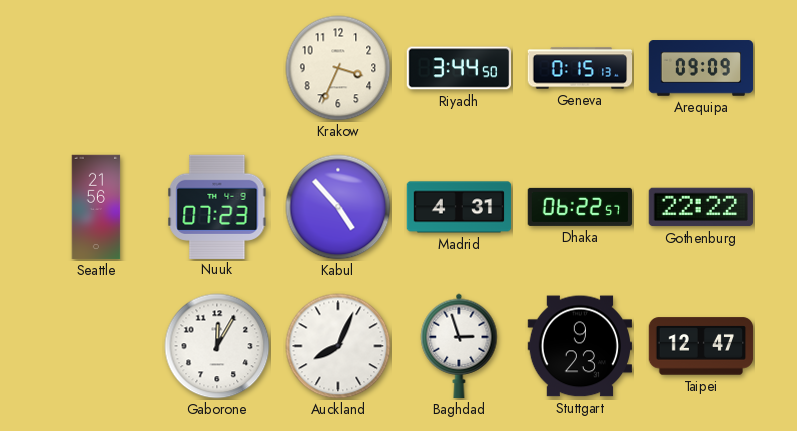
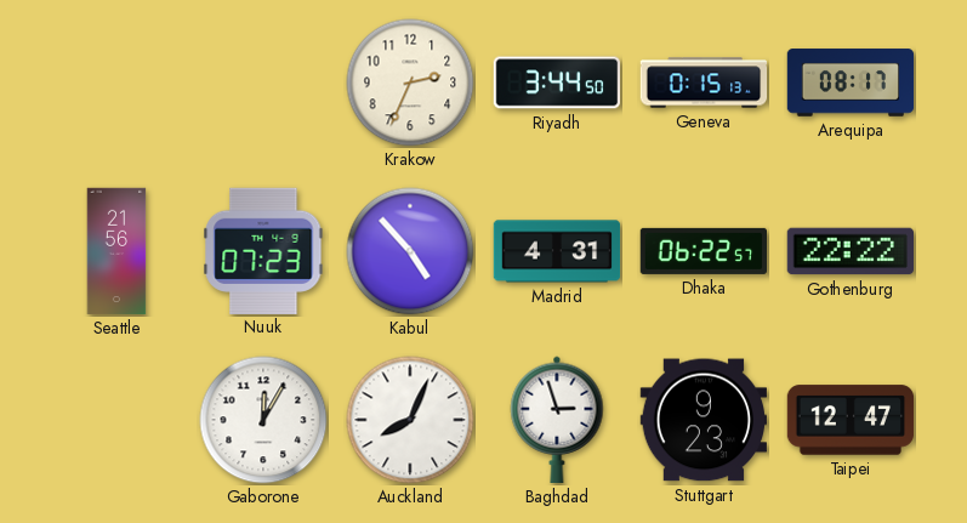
Krakow: 3:34 -> 2:34 (410, 83)
Arequipa: 09:09 -> 08:17 (851, 83)
